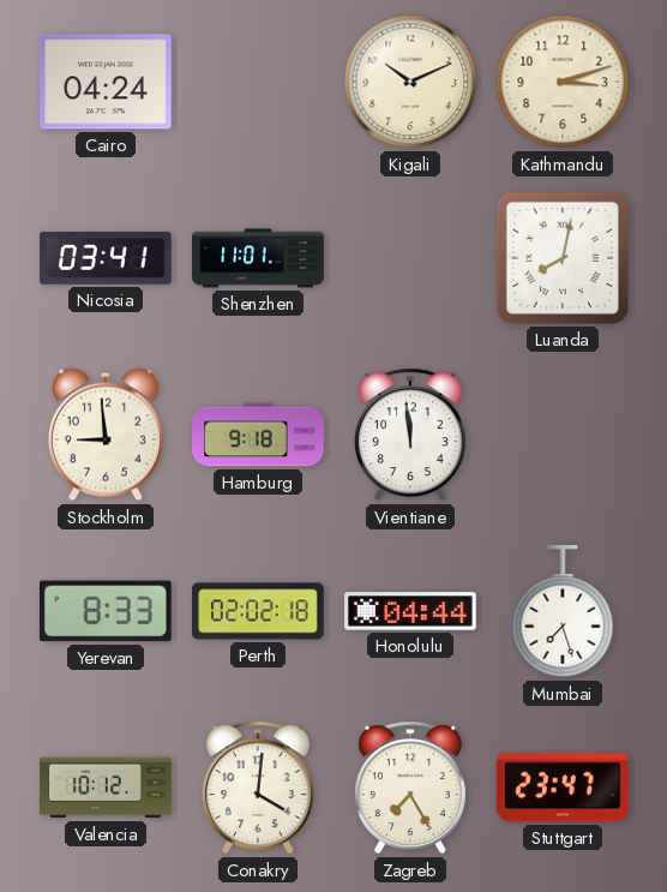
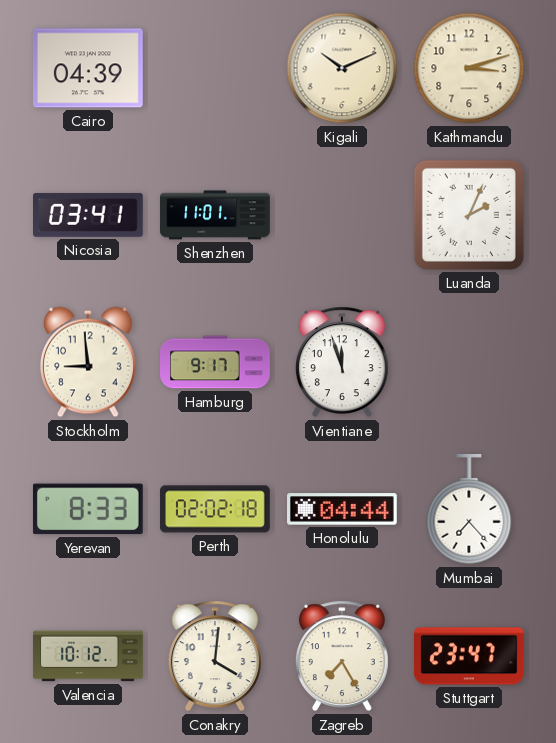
Cairo: 04:24 -> 04:39 (88, 68)
Luanda: 8:02 -> 2:04 (469, 215)
Hamburg: 9:18 -> 9:17 (215, 362)
Vientiane: 11:59 -> 11:57 (342, 362)
Mumbai: 7:27 -> 7:23 (469, 510)
